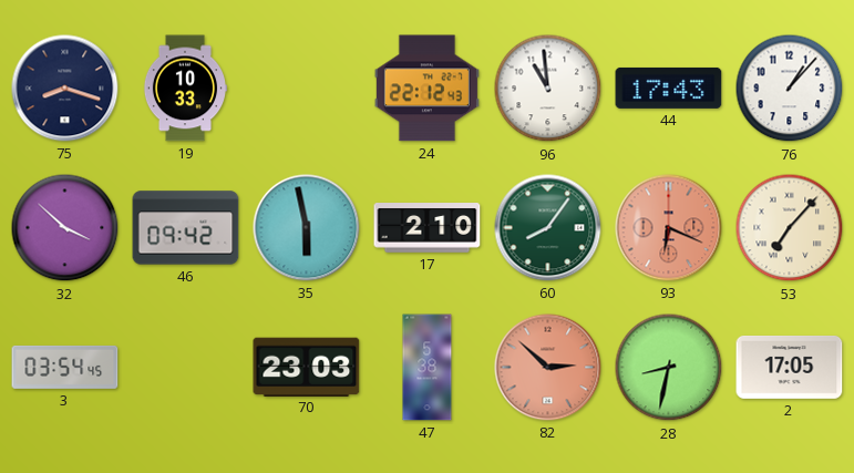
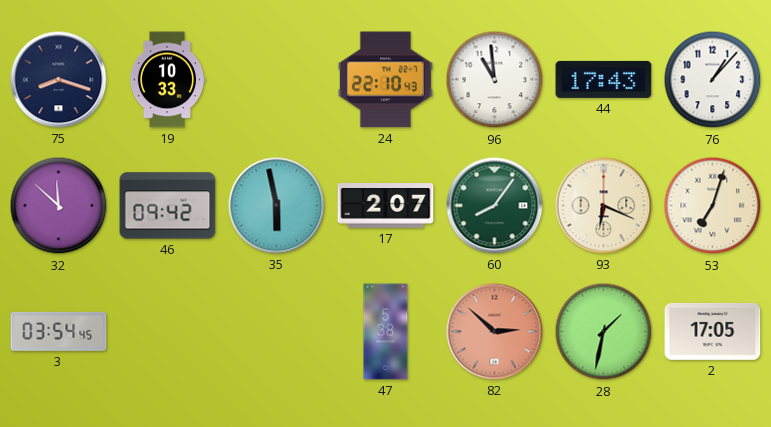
24: 22:12 -> 22:10 (385, 80)
32: 3:52 -> 11:52 (59, 206)
17: 2:10 -> 2:07 (386, 206)
93 dial: salmon -> cream (604, 206)
53: 7:07 -> 7:03 (713, 206)
70: 23:03 -> none (307, 367)
28: 8:32 -> 1:32 (604, 332)
